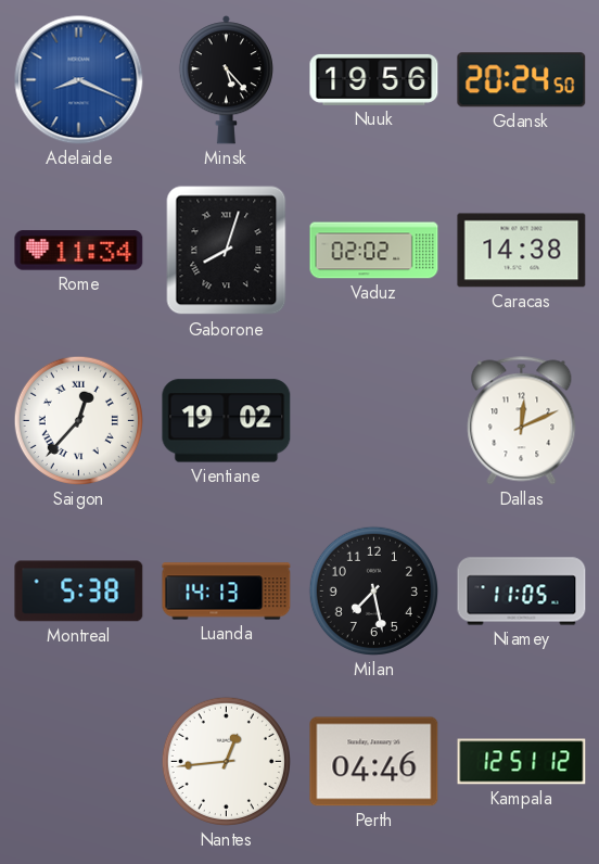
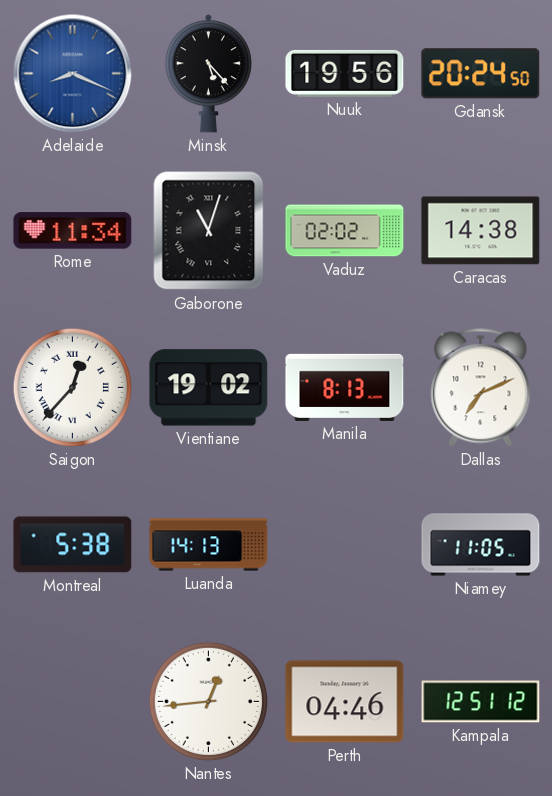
Gaborone: 8:03 -> 11:03 (209, 231)
Manila: none -> 8:13 (345, 387)
Dallas: 12:11 -> 7:11 (481, 388)
Milan: 7:28 -> none (373, 590)
